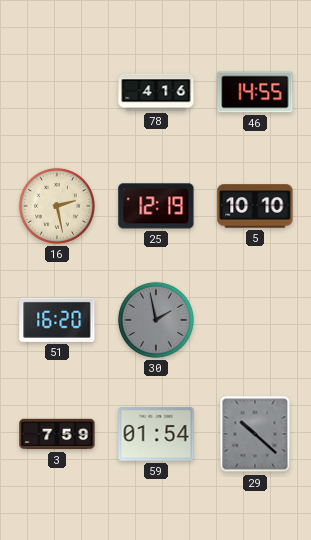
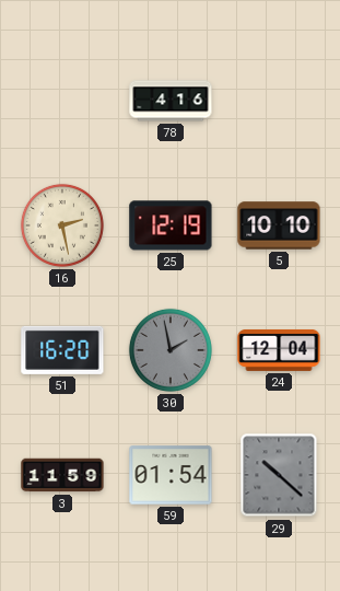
46: 14:55 -> none (255, 92)
24: none -> 12:04 (279, 350)
3: 7:59 -> 11:59 (62, 475)
